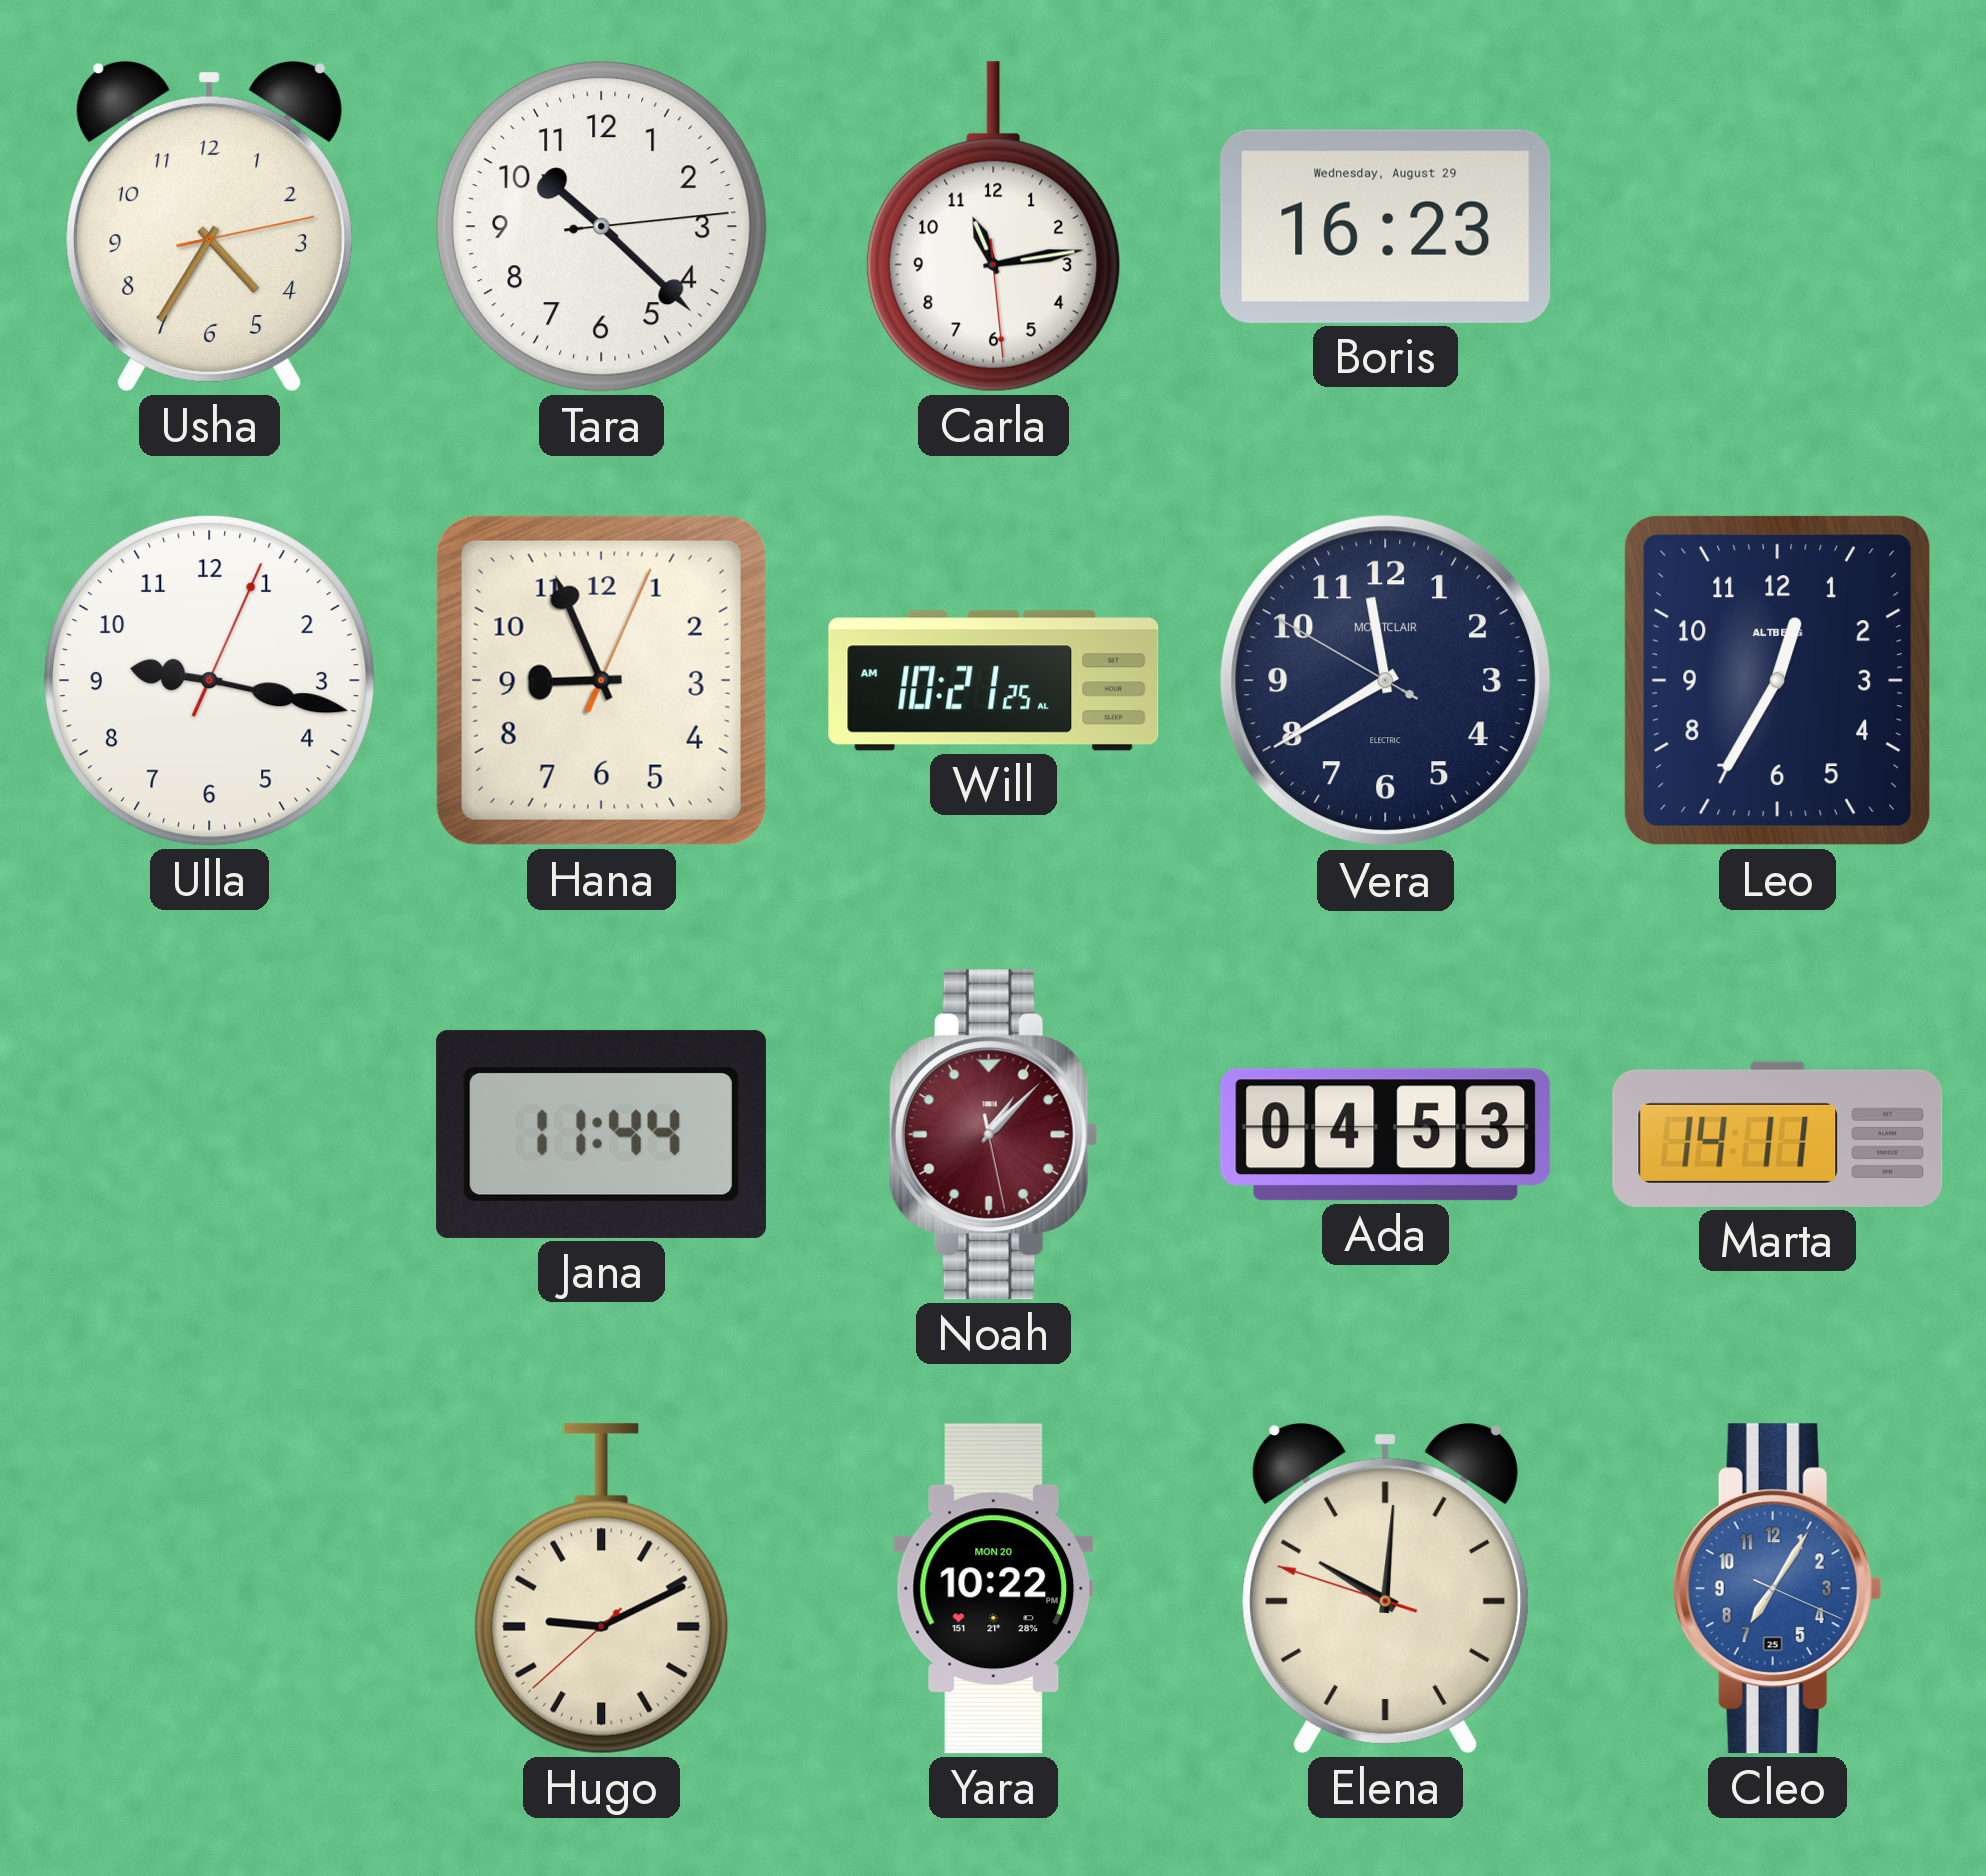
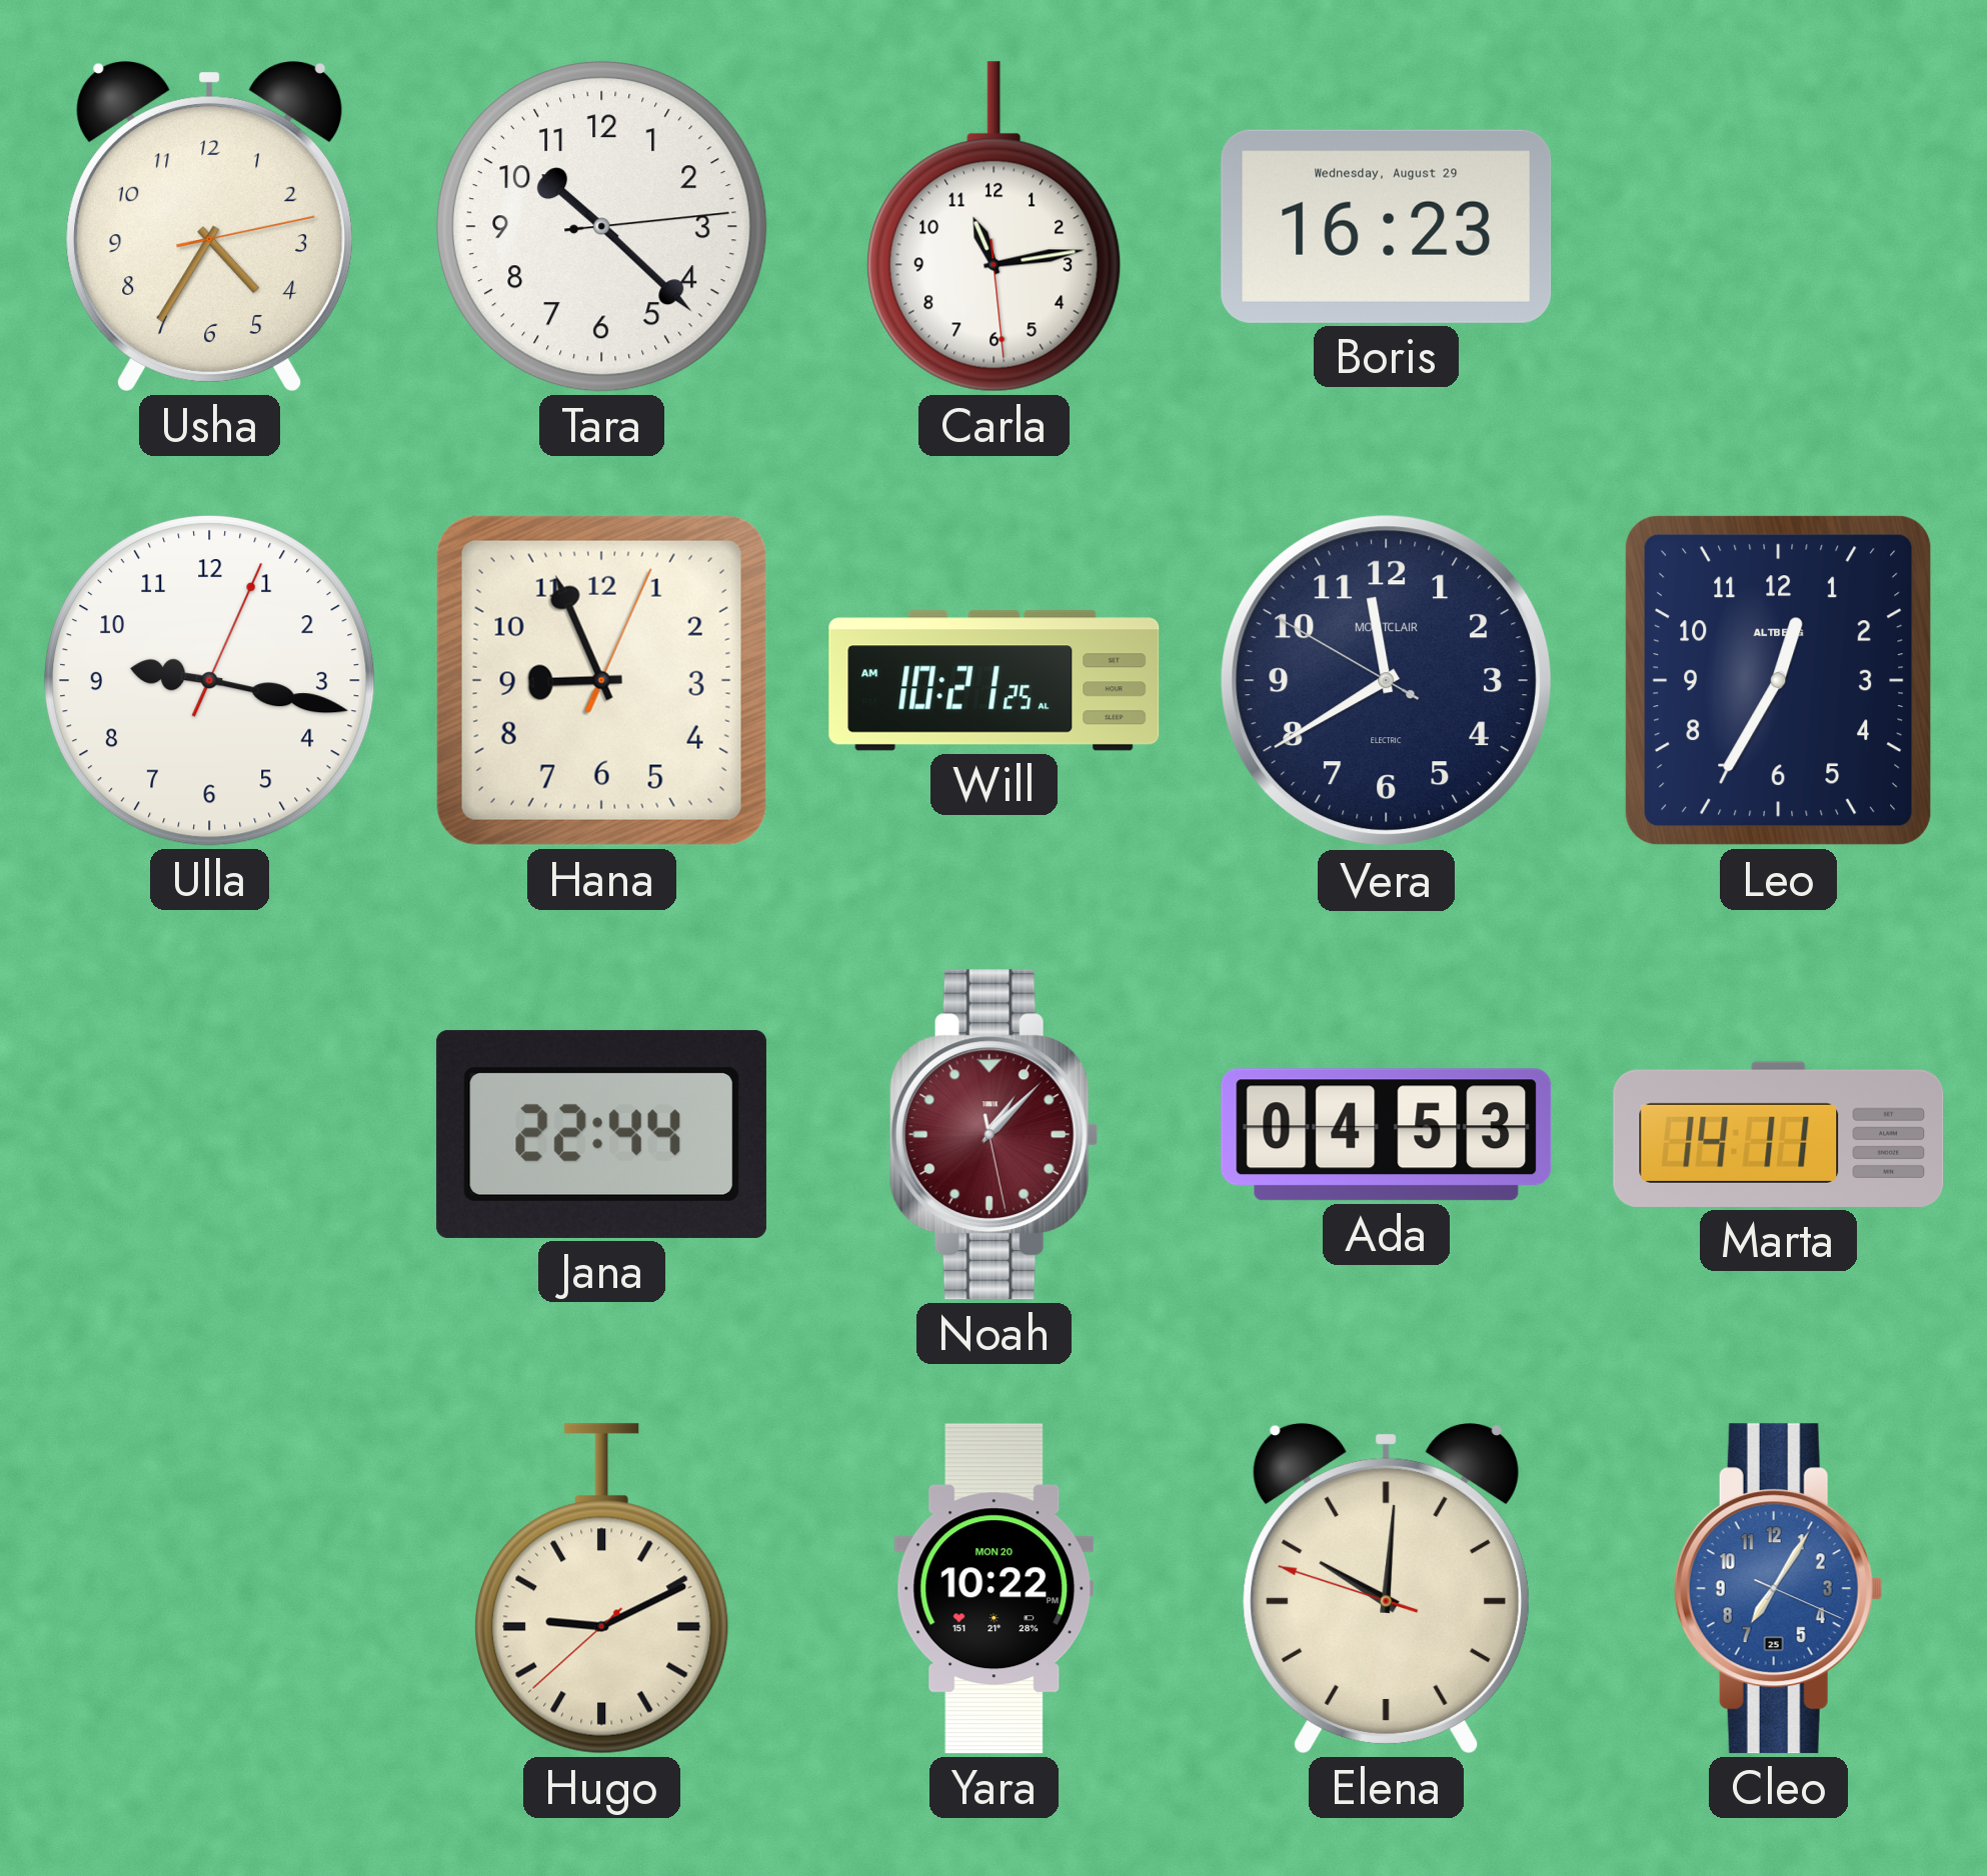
Jana: 11:44 -> 22:44 (601, 1134)
